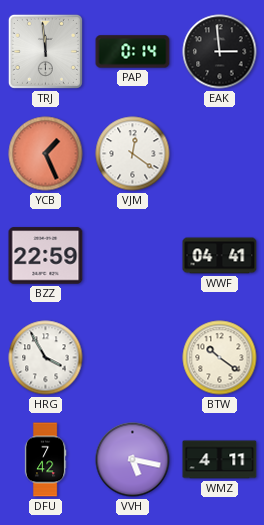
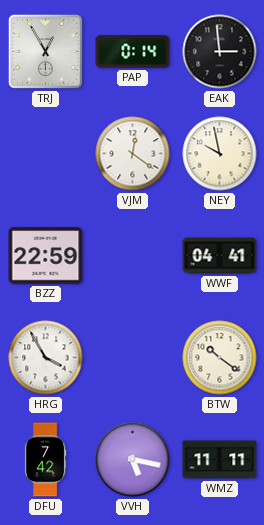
TRJ: 11:59 -> 12:55 (45, 51)
YCB: 1:26 -> none (46, 154)
NEY: none -> 9:58 (220, 154)
WMZ: 4:11 -> 11:11 (220, 460)
